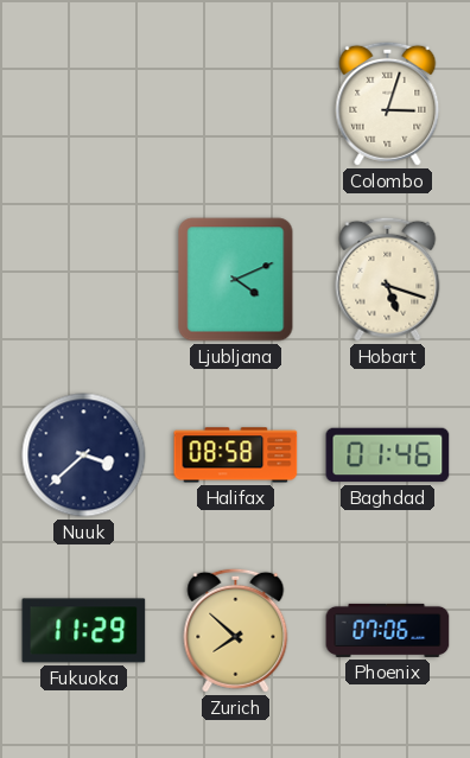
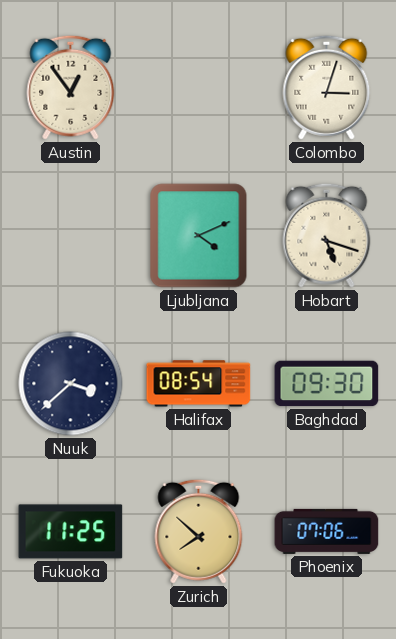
Austin: none -> 12:54 (71, 87)
Halifax: 08:58 -> 08:54 (199, 384)
Baghdad: 01:46 -> 09:30 (327, 384)
Fukuoka: 11:29 -> 11:25 (71, 532)
